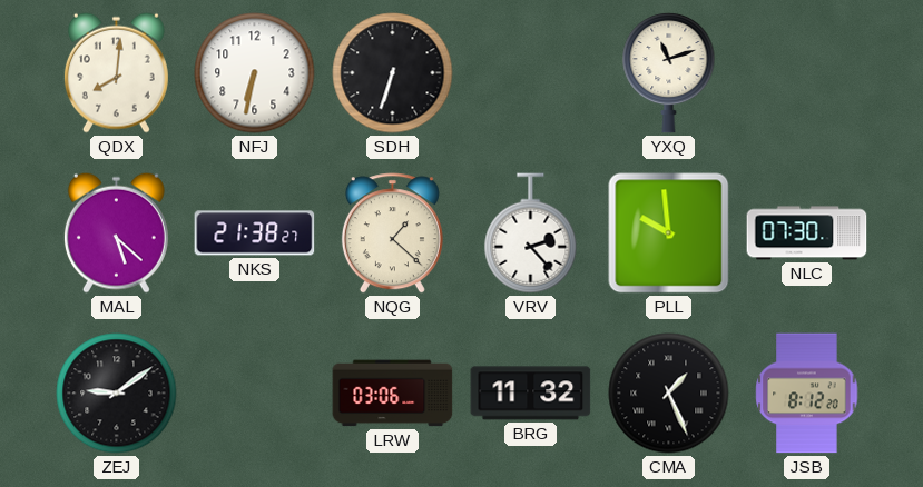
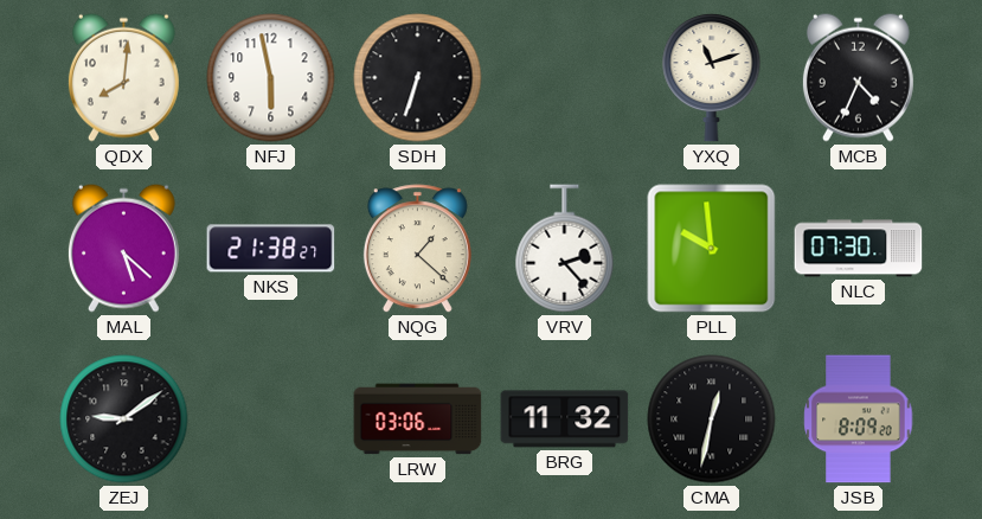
NFJ: 6:32 -> 5:58 (271, 78)
MCB: none -> 4:34 (858, 77)
CMA: 1:26 -> 12:32 (712, 419)
JSB: 8:12 -> 8:09 (859, 419)
